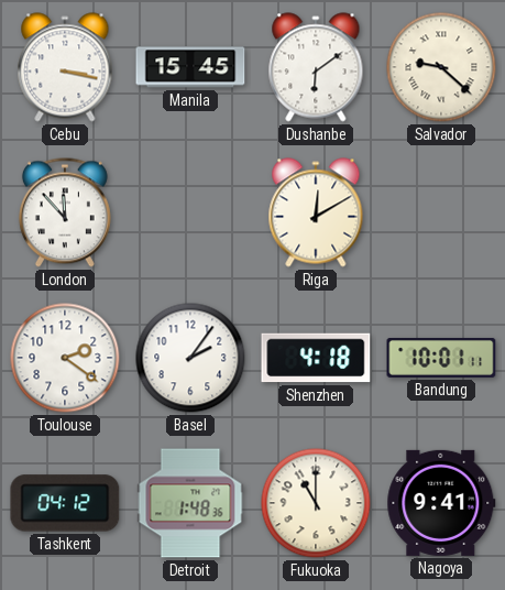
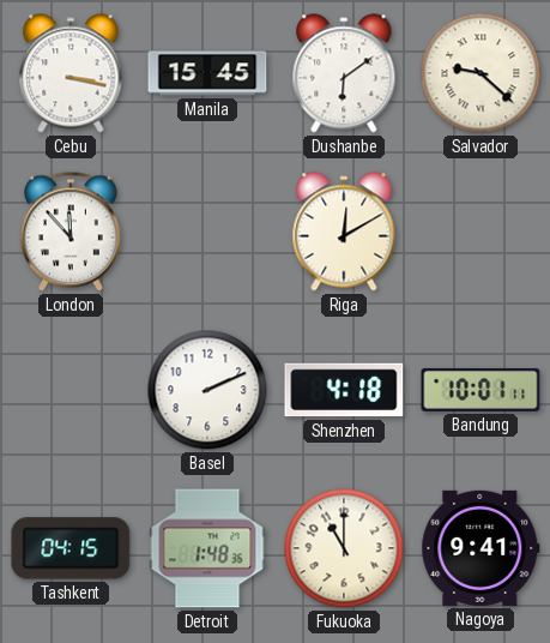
Toulouse: 2:21 -> none (65, 358)
Basel: 2:06 -> 2:11 (207, 390)
Tashkent: 04:12 -> 04:15 (71, 548)
